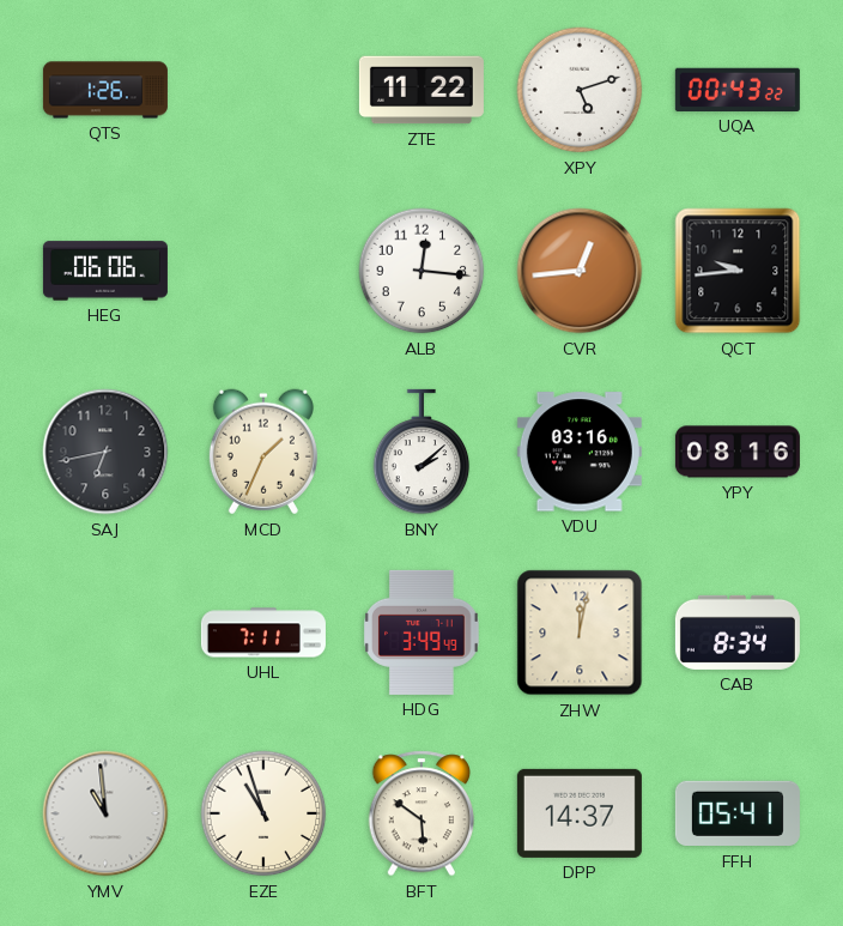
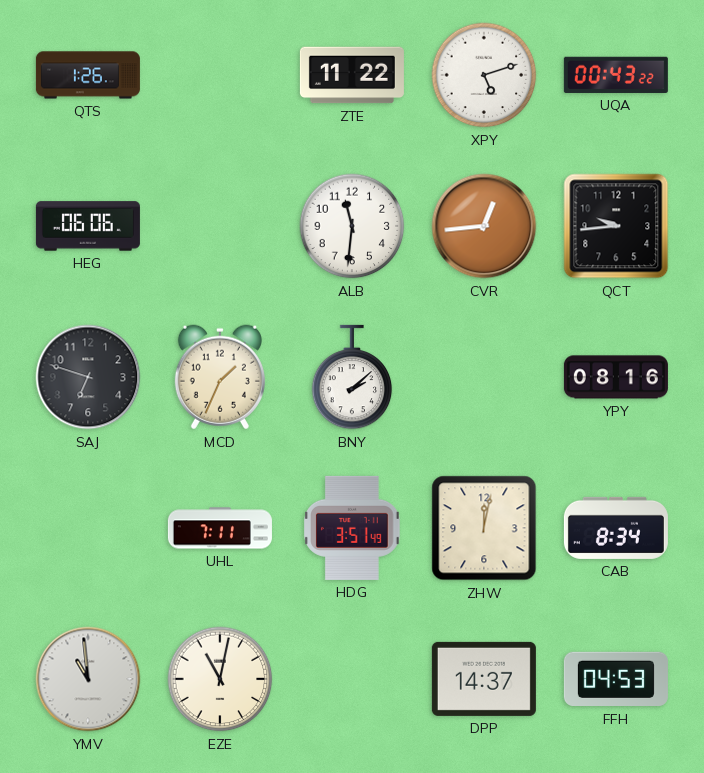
ALB: 12:16 -> 11:31 (352, 226)
SAJ: 6:43 -> 6:48 (88, 377)
VDU: 03:16 -> none (580, 452)
HDG: 3:49 -> 3:51 (353, 528)
EZE: 10:57 -> 11:02 (220, 679)
BFT: 5:51 -> none (421, 813)
FFH: 05:41 -> 04:53 (616, 679)
